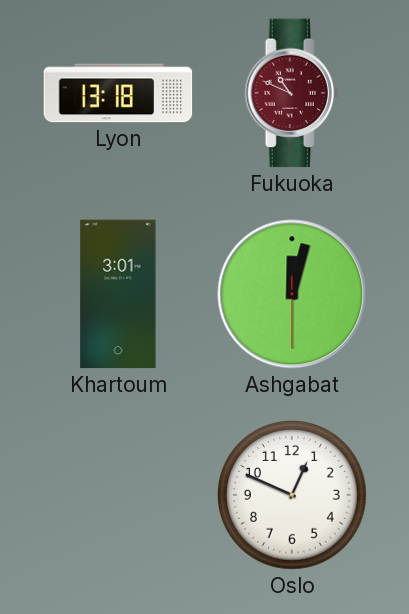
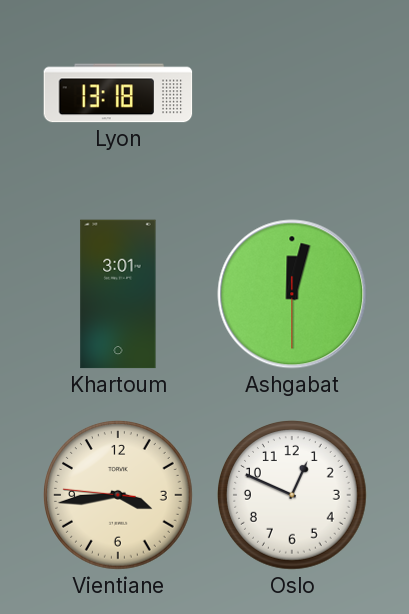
Fukuoka: 10:49 -> none (292, 93)
Vientiane: none -> 3:43 (119, 496)
